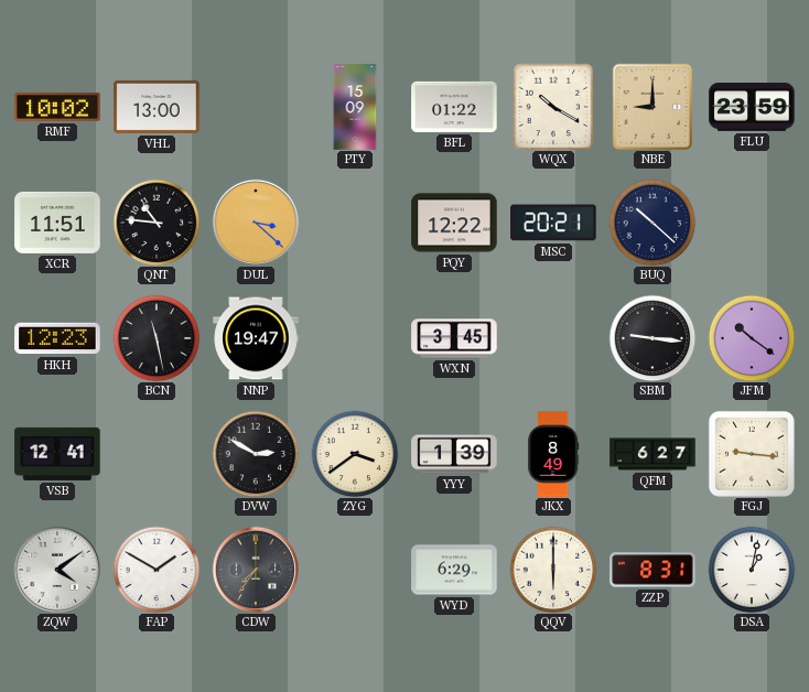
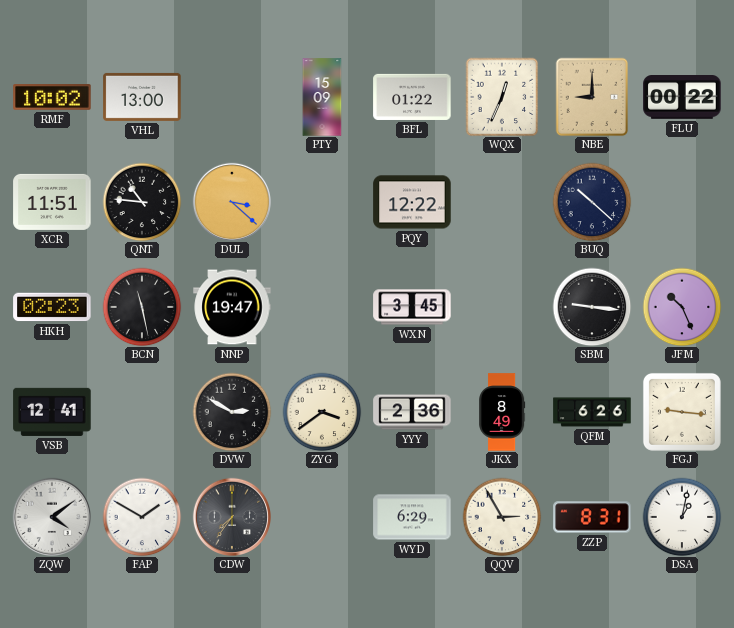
WQX: 10:20 -> 12:34 (502, 97)
FLU: 23:59 -> 00:22 (682, 98)
MSC: 20:21 -> none (553, 223)
HKH: 12:23 -> 02:23 (52, 307)
JFM: 10:21 -> 10:26 (682, 307)
YYY: 1:39 -> 2:36 (412, 412)
QFM: 6:27 -> 6:26 (592, 412)
QQV: 6:00 -> 2:55 (502, 517)
